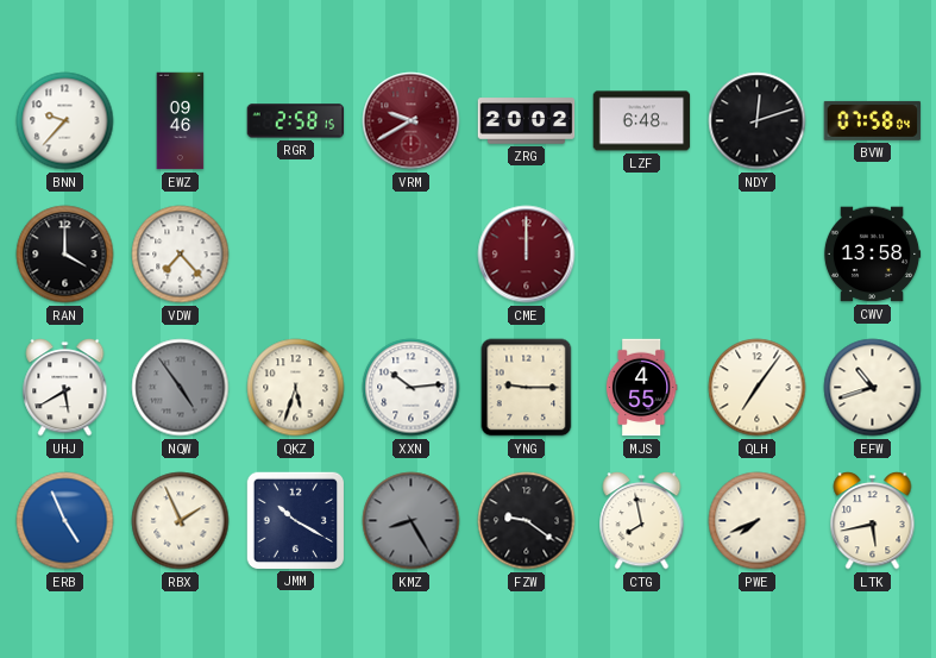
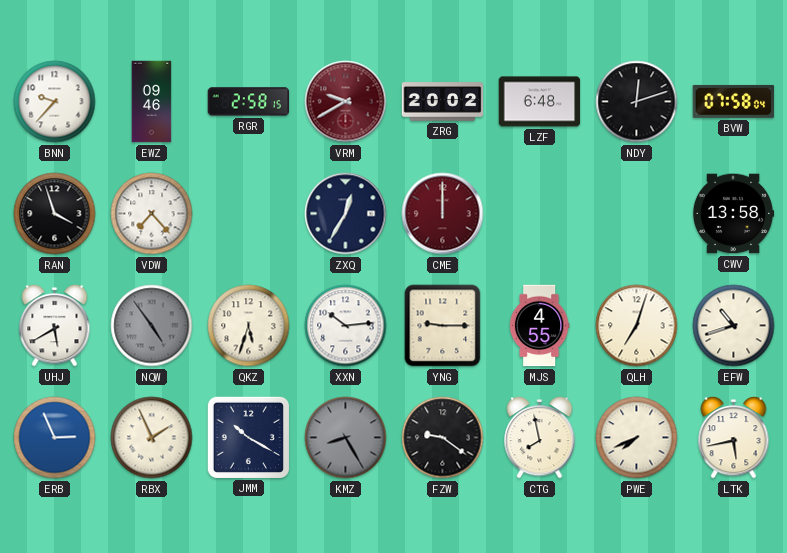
RAN: 4:00 -> 3:57 (55, 214)
ZXQ: none -> 12:35 (346, 214)
QLH: 7:06 -> 7:03 (637, 326)
ERB: 4:56 -> 2:56 (55, 438)
